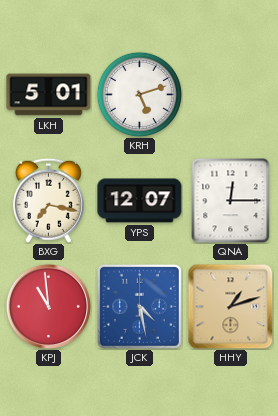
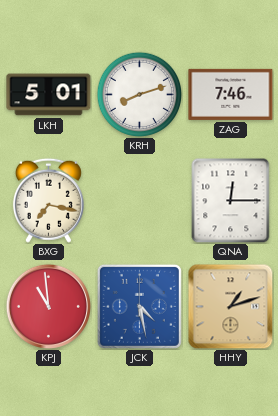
KRH: 5:12 -> 8:12 (139, 94)
ZAG: none -> 7:46 (231, 94)
YPS: 12:07 -> none (140, 201)
